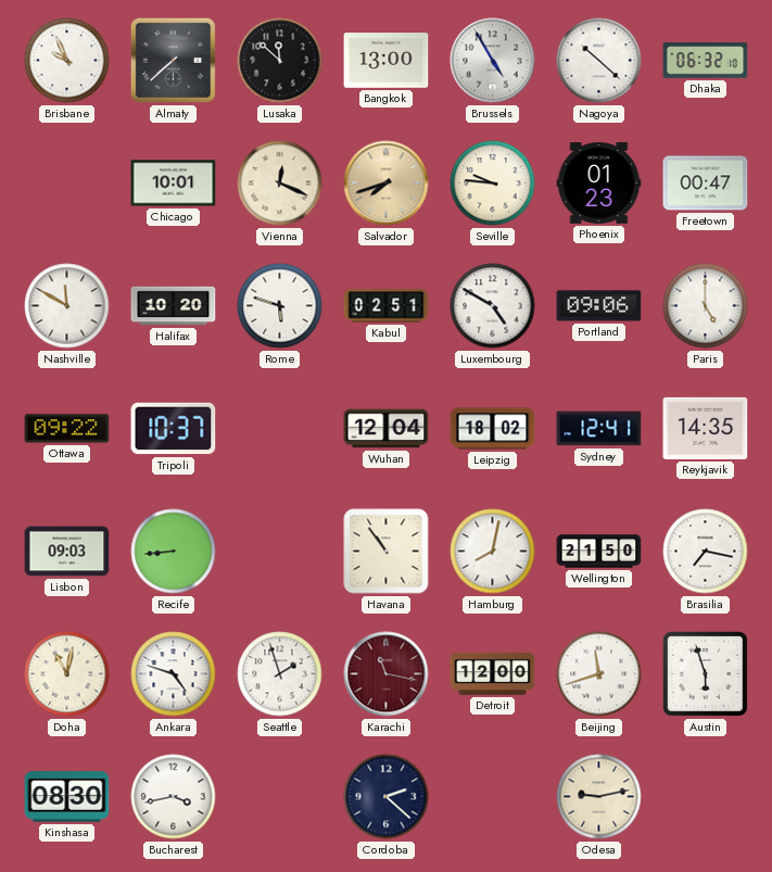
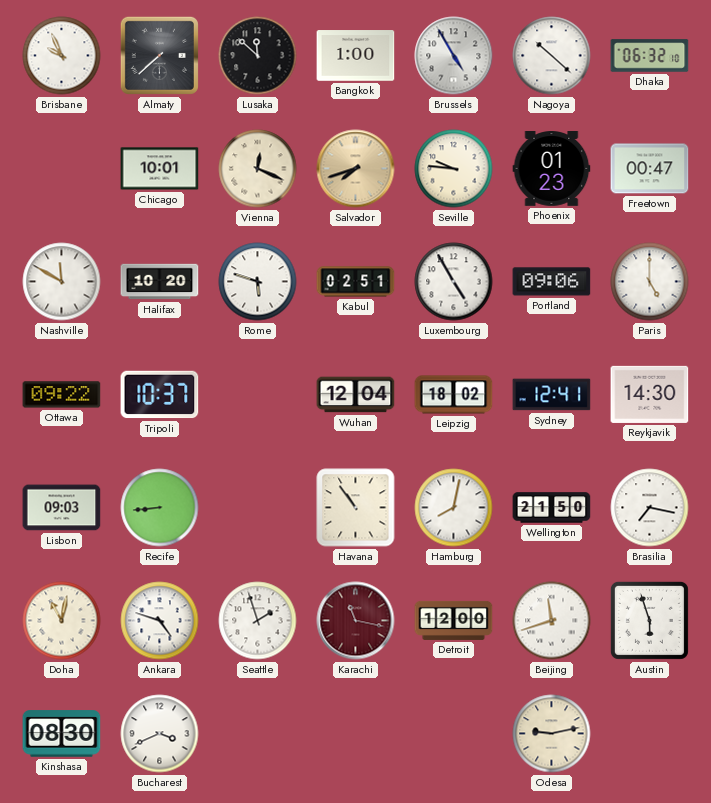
Bangkok: 13:00 -> 1:00 (356, 56)
Luxembourg: 4:50 -> 4:55 (454, 282)
Reykjavik: 14:35 -> 14:30 (650, 394)
Bucharest: 3:43 -> 3:41 (160, 734)
Cordoba: 2:22 -> none (387, 797)
